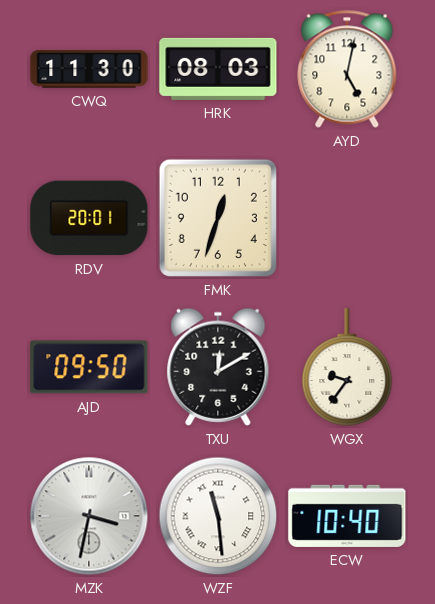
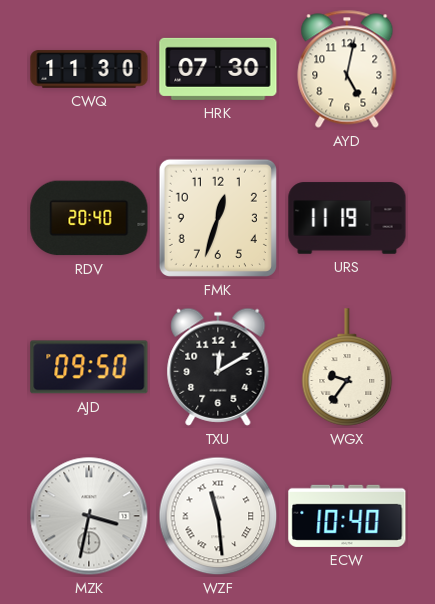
HRK: 08:03 -> 07:30 (218, 69)
RDV: 20:01 -> 20:40 (89, 218)
URS: none -> 11:19 (347, 218)
